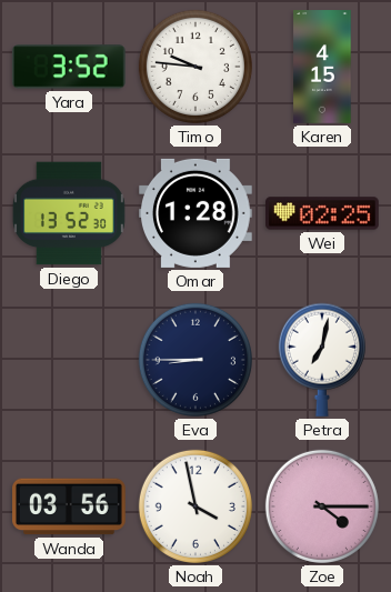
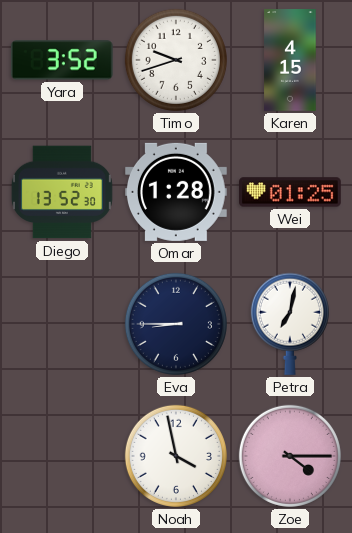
Timo: 9:46 -> 9:42 (176, 60)
Wei: 02:25 -> 01:25 (291, 192)
Wanda: 03:56 -> none (70, 506)
